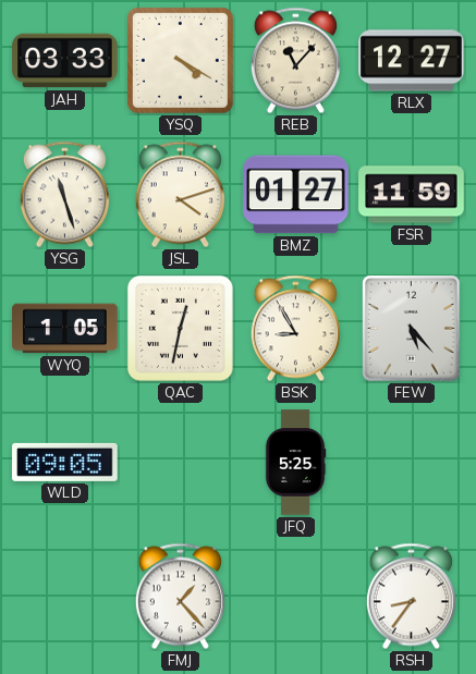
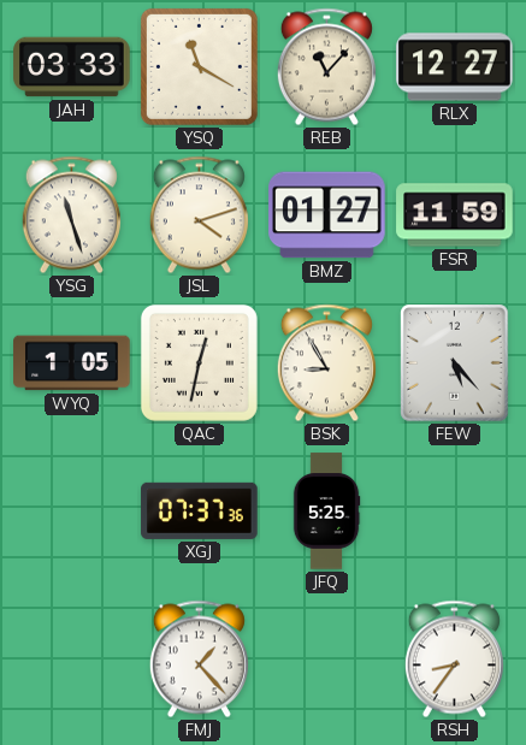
YSQ: 4:20 -> 11:20 (199, 66)
WLD: 09:05 -> none (65, 462)
XGJ: none -> 07:37 (200, 510)
